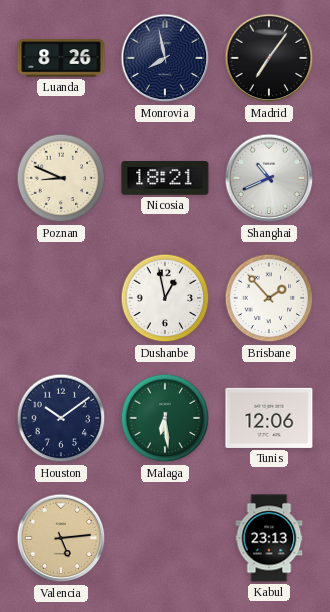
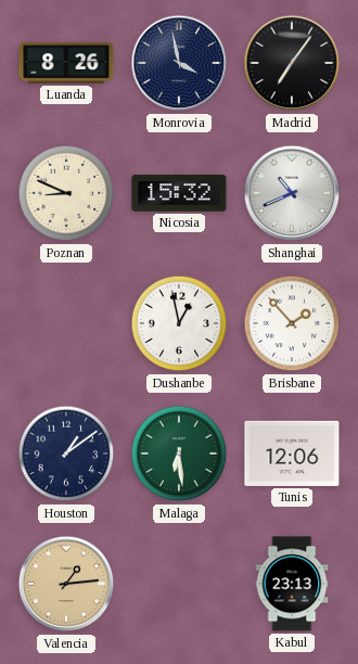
Monrovia: 7:58 -> 3:58 (179, 63)
Nicosia: 18:21 -> 15:32 (179, 194)
Houston: 10:09 -> 1:09 (66, 454)
Valencia: 5:14 -> 1:14 (66, 584)
